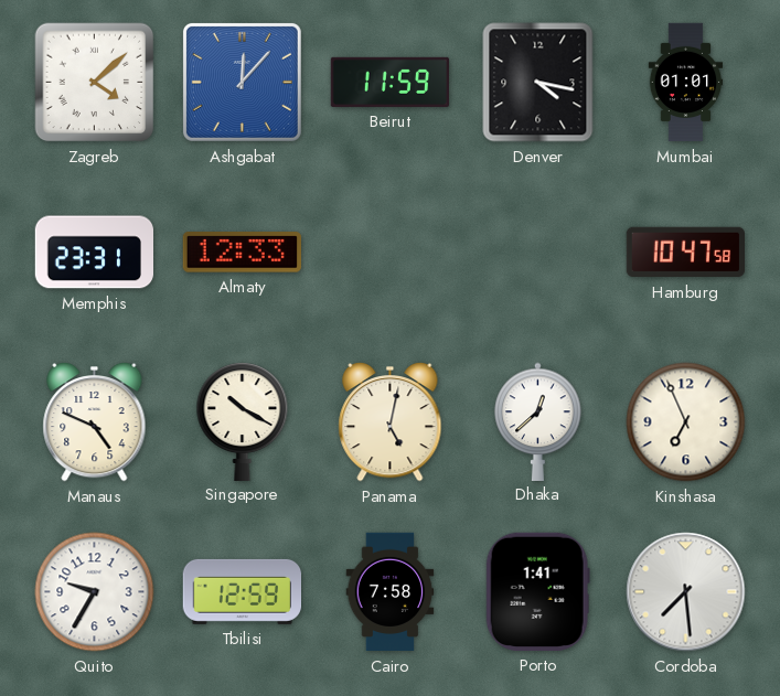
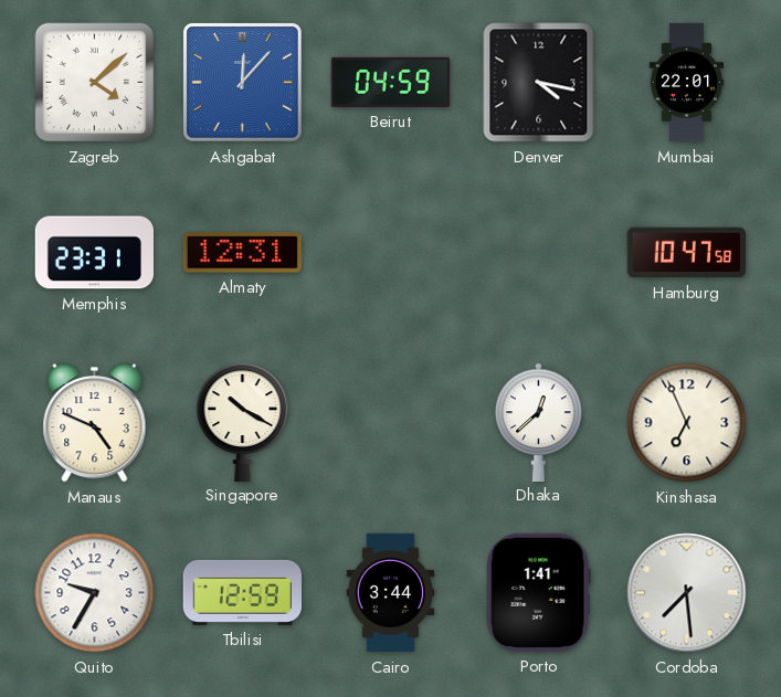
Beirut: 11:59 -> 04:59 (390, 82)
Mumbai: 01:01 -> 22:01 (687, 83)
Almaty: 12:33 -> 12:31 (242, 253)
Panama: 5:02 -> none (391, 421)
Cairo: 7:58 -> 3:44 (391, 593)
